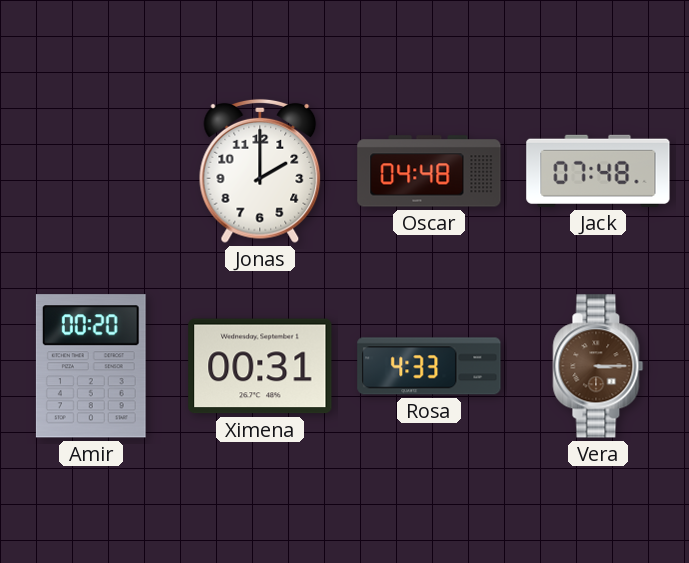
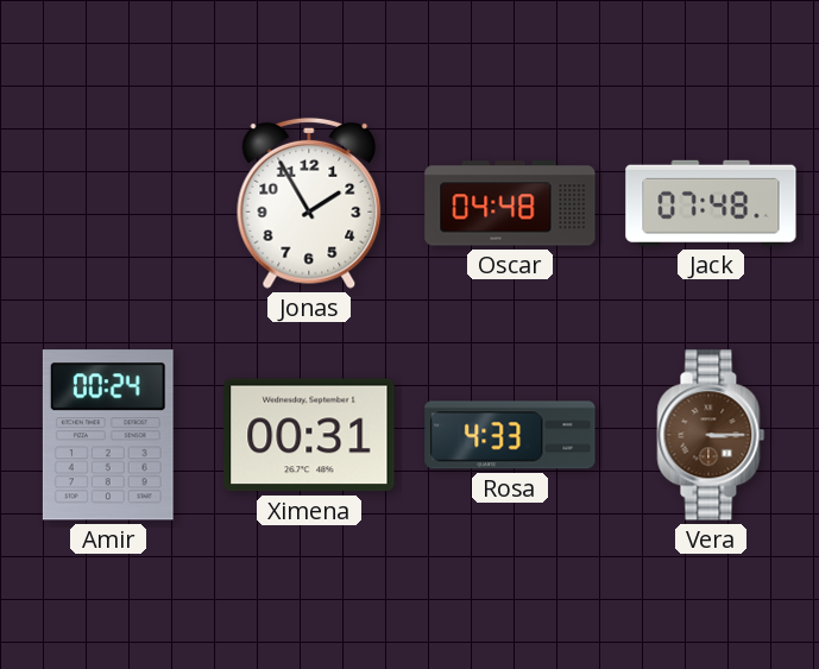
Jonas: 2:00 -> 1:55 (309, 203)
Amir: 00:20 -> 00:24 (108, 435)
